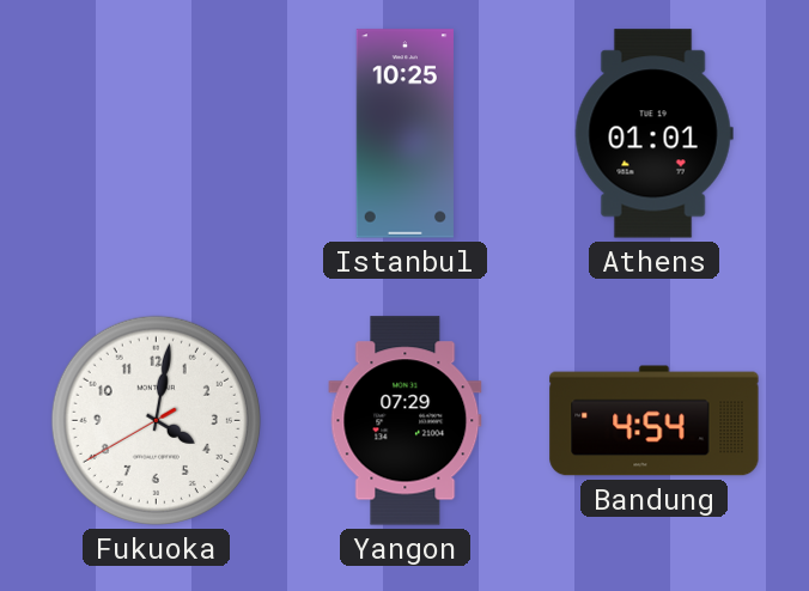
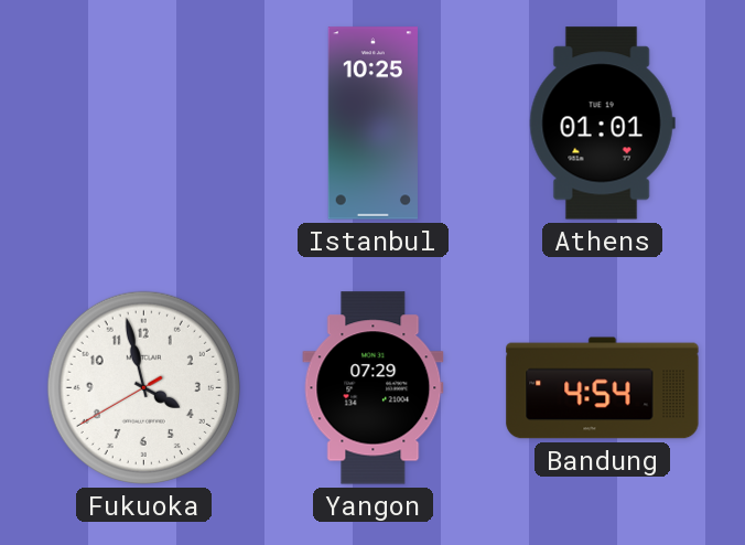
Fukuoka: 4:01 -> 3:57 (143, 387)
